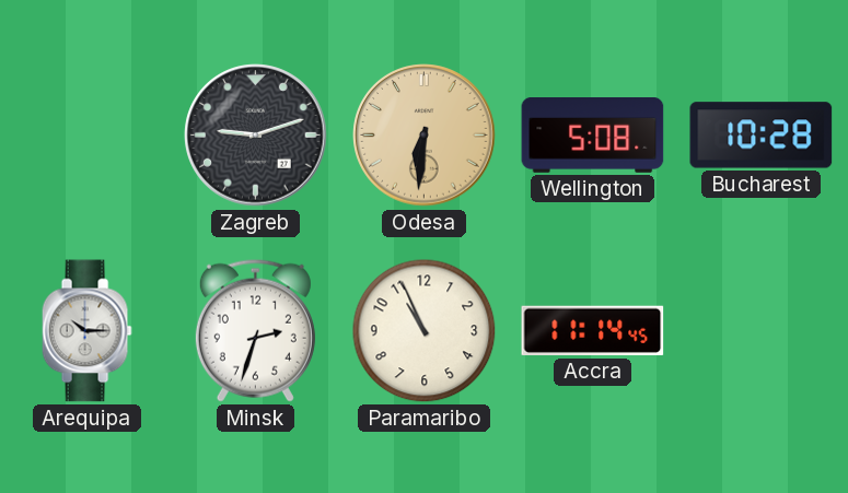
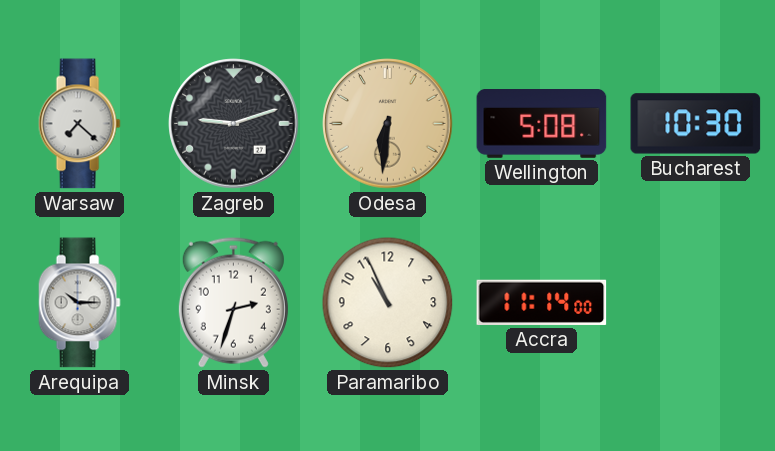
Warsaw: none -> 7:22 (79, 124)
Bucharest: 10:28 -> 10:30 (696, 124)
Accra: 11:14:45 -> 11:14:00 (542, 302)
